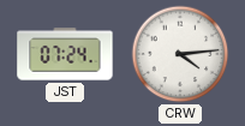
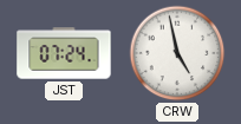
CRW: 4:14 -> 4:58 (177, 53)
